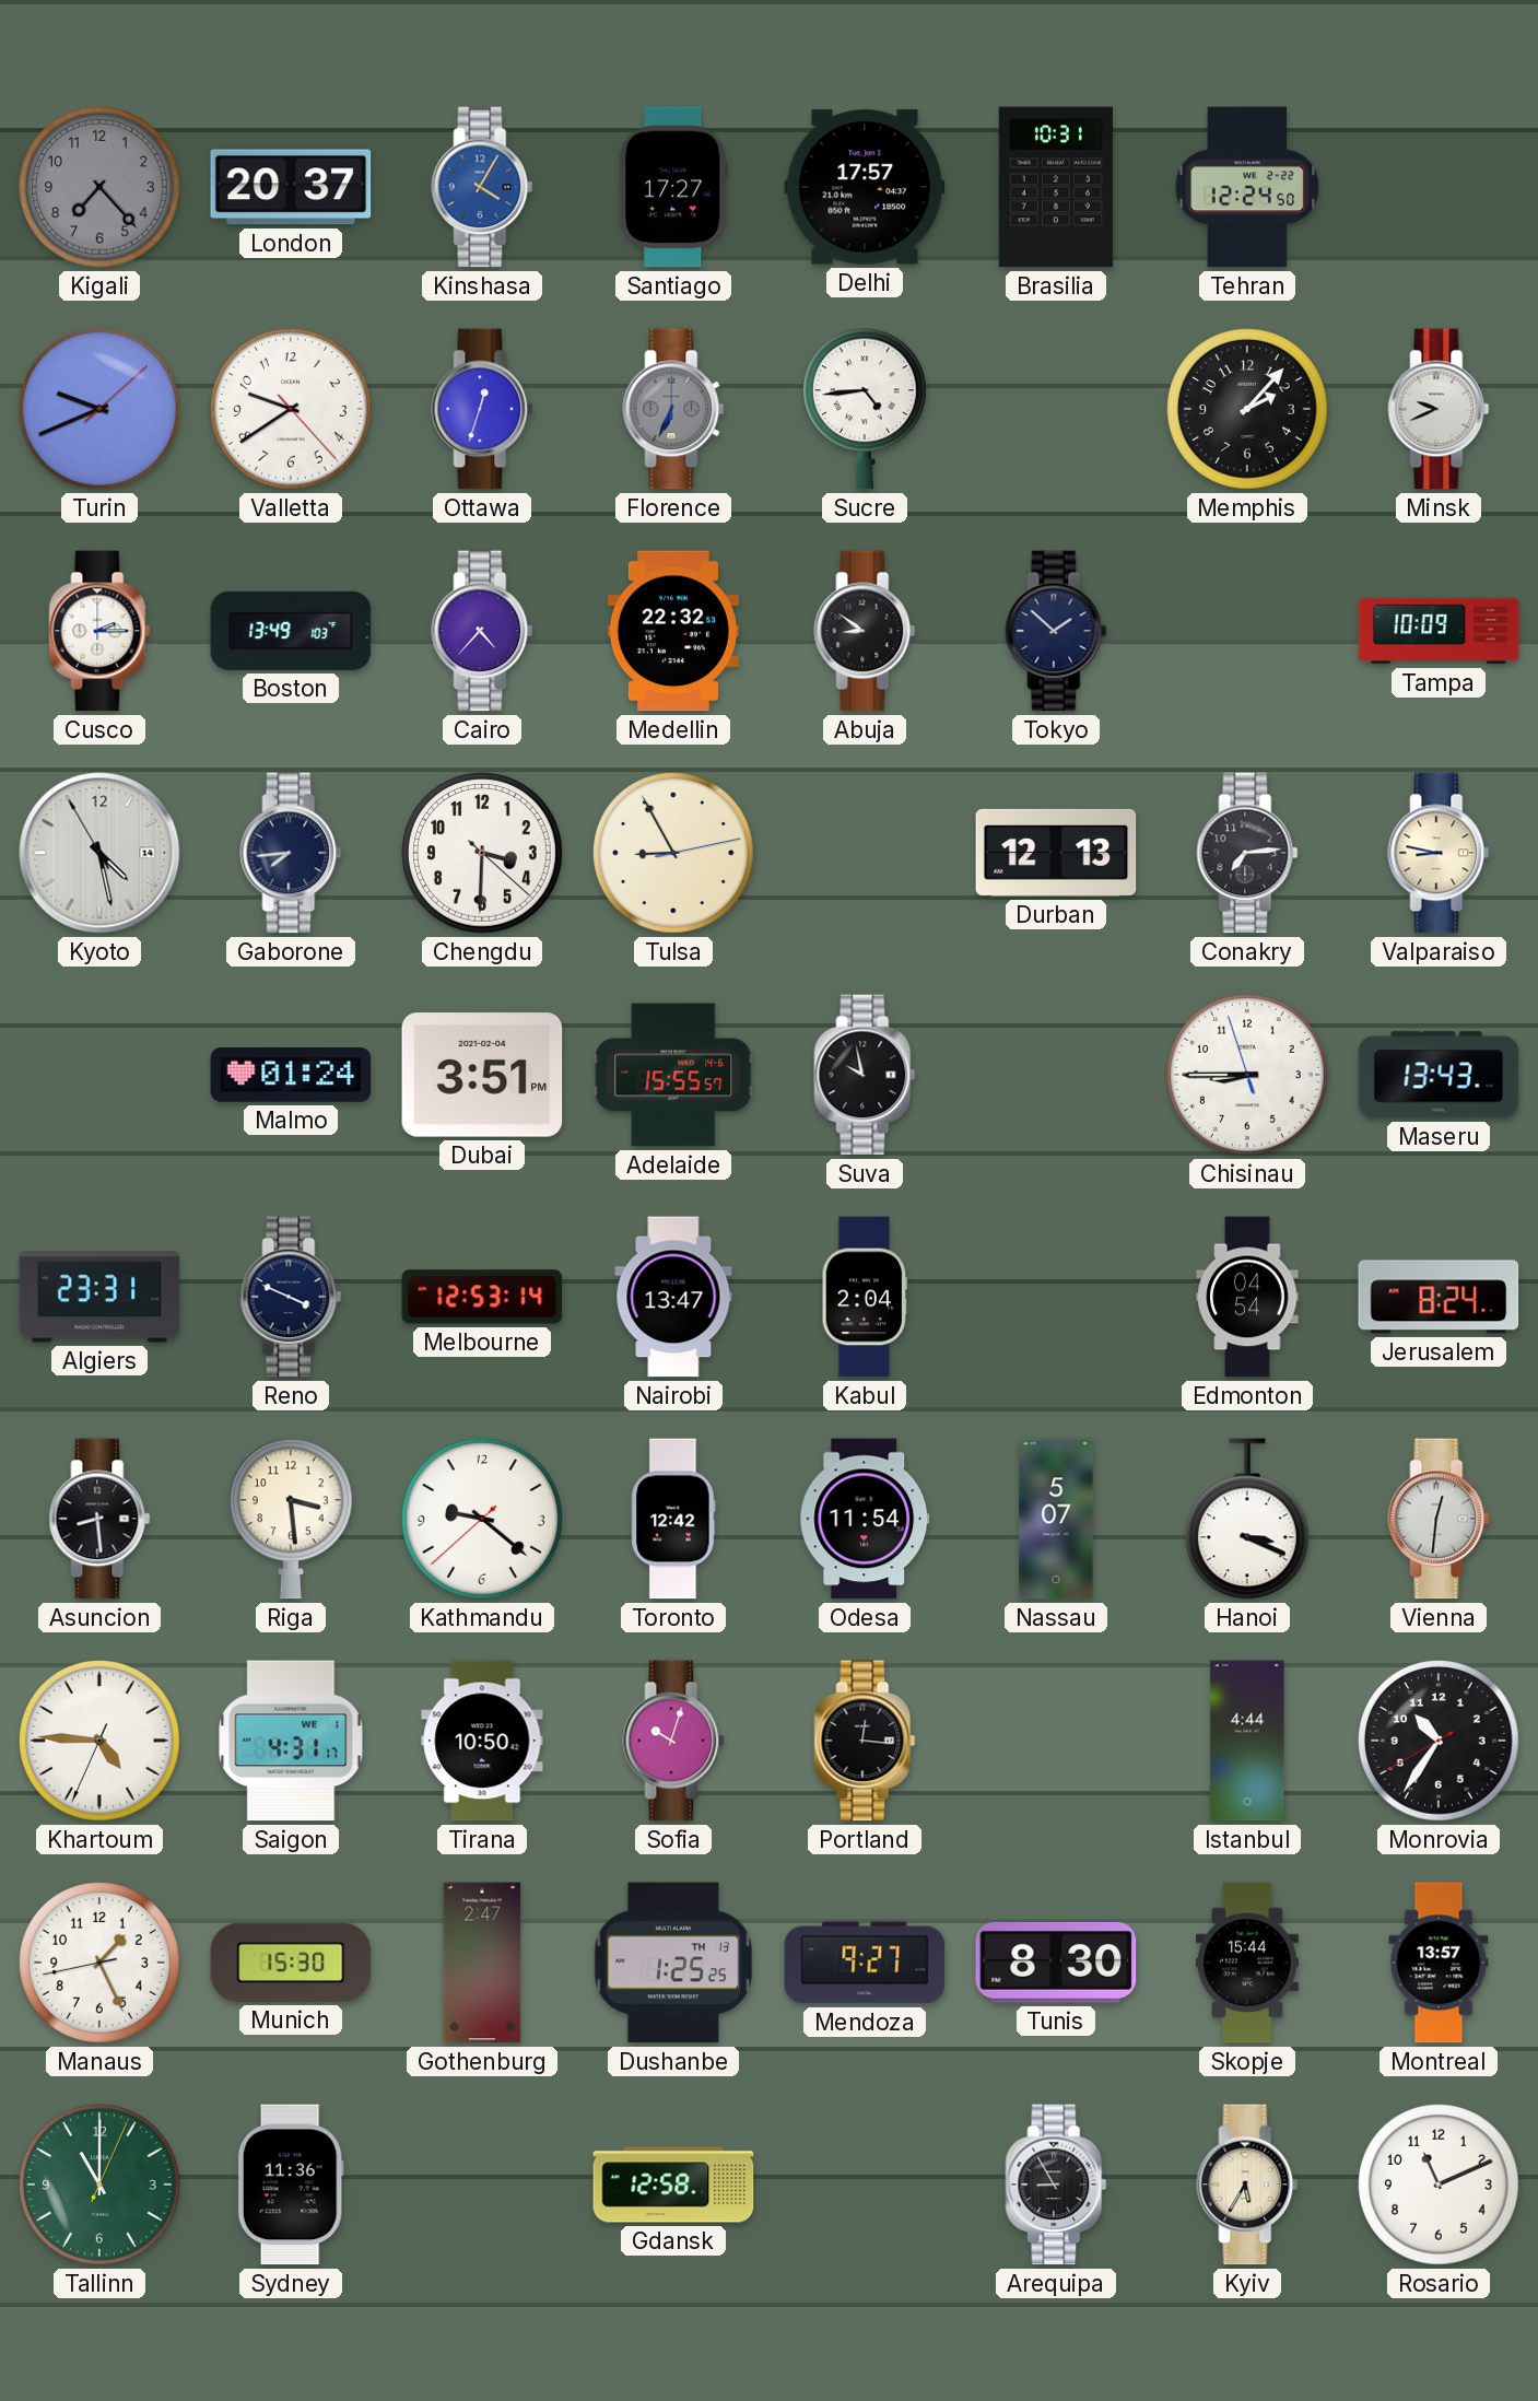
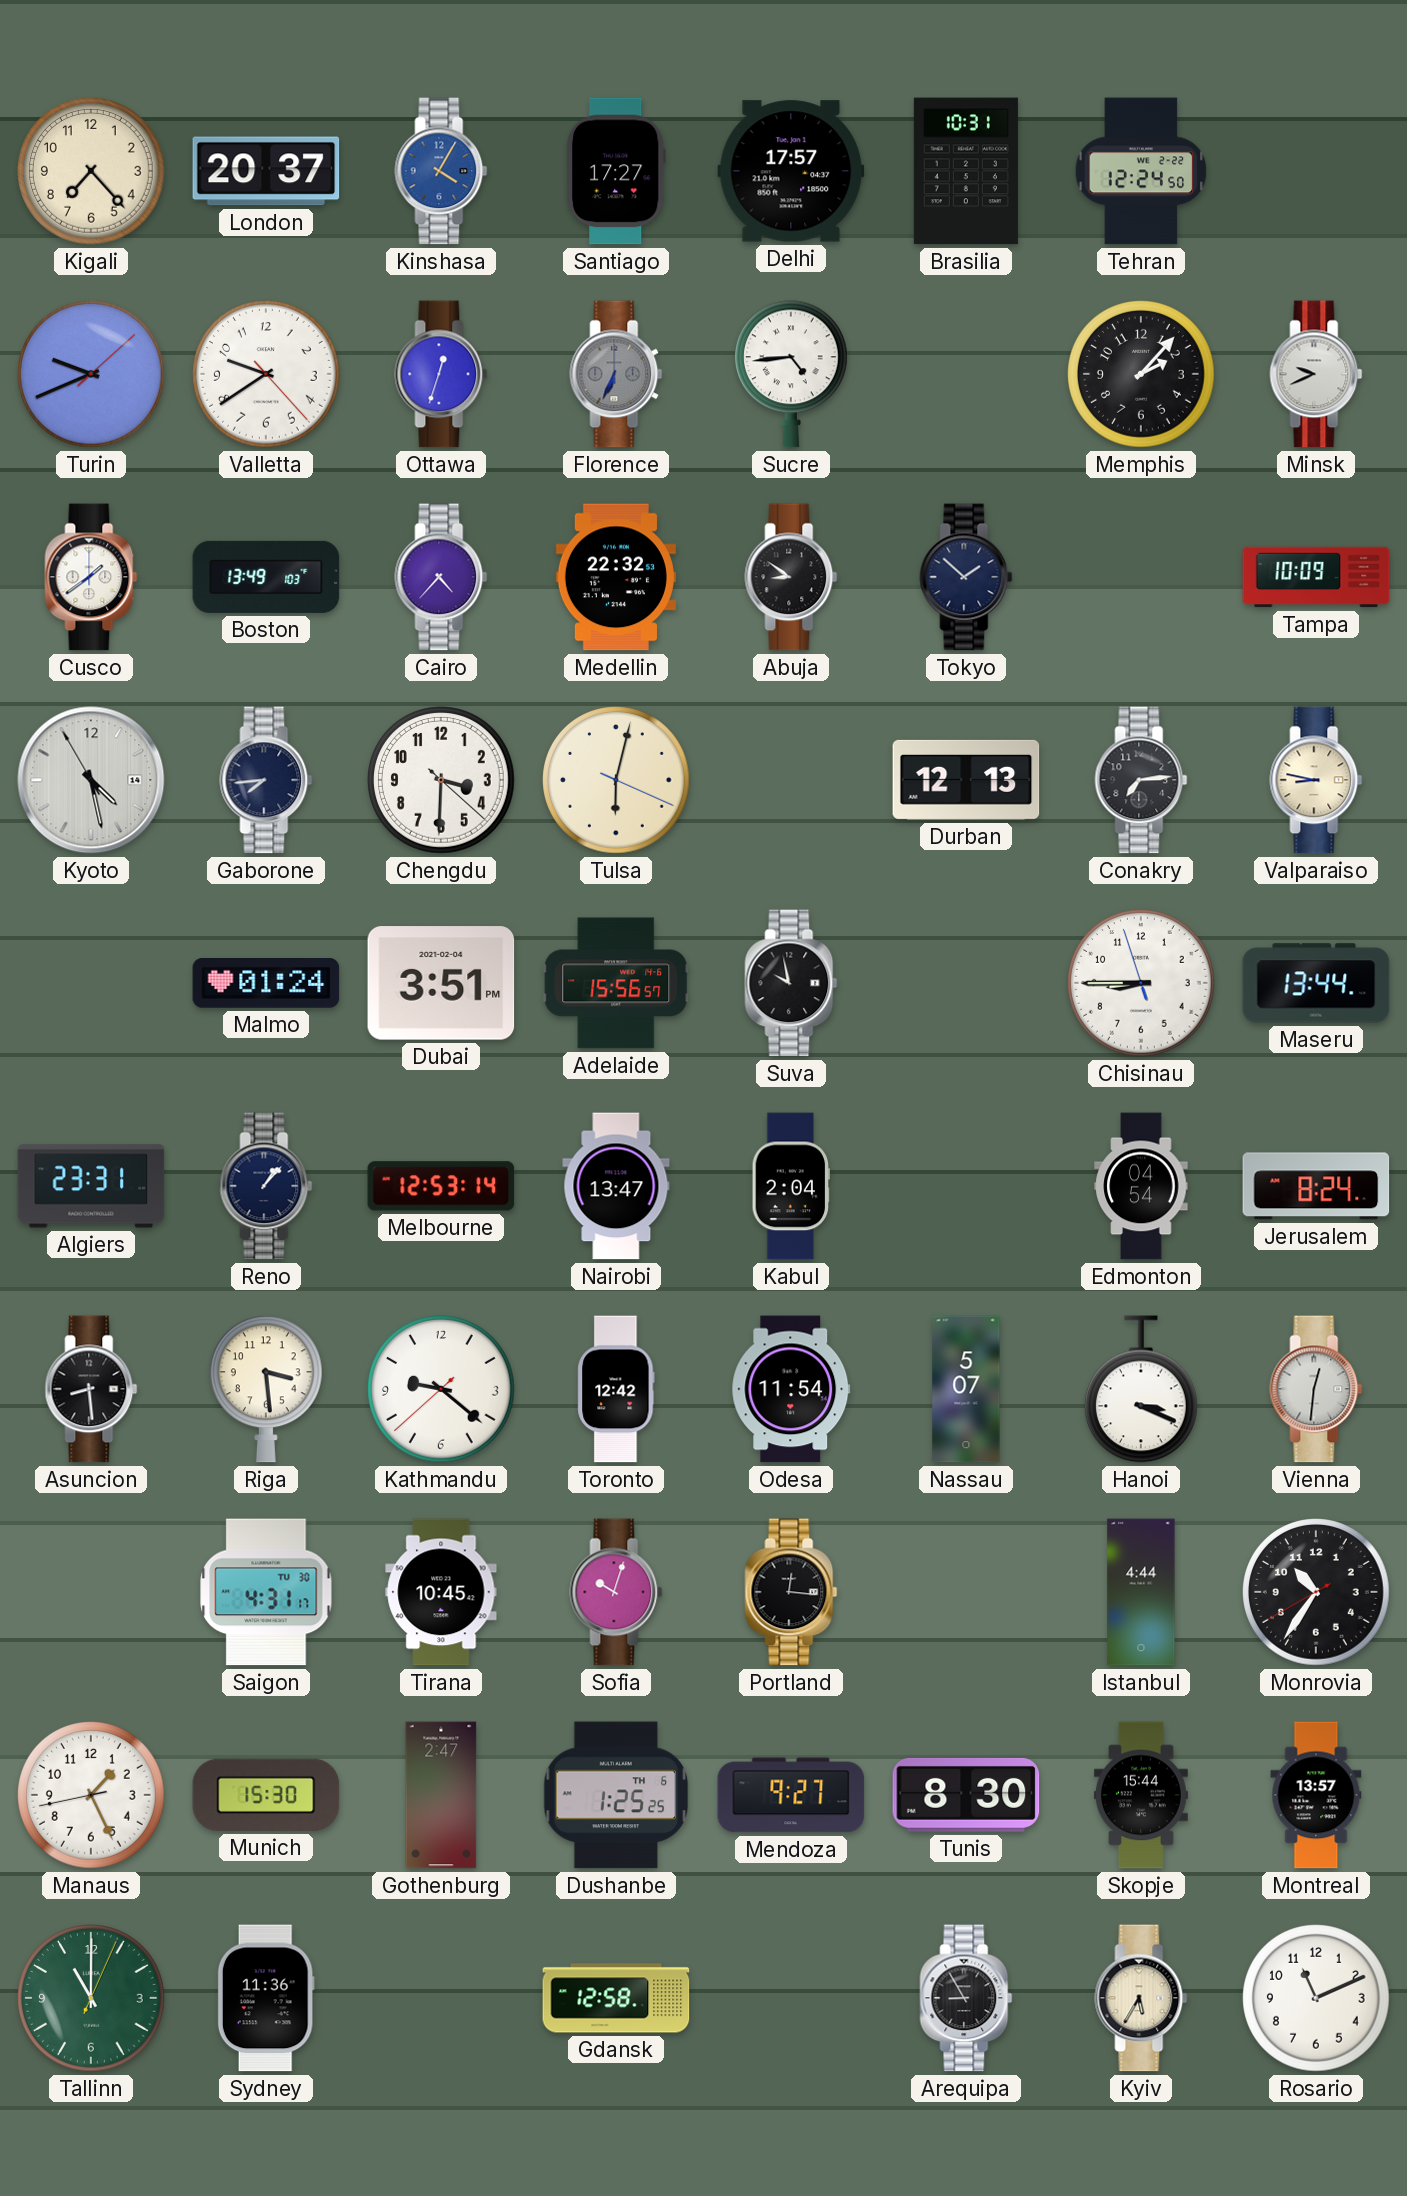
Kigali dial: grey -> cream (92, 172)
Cusco: 2:15 -> 1:39 (91, 577)
Tulsa: 8:55 -> 6:02 (617, 781)
Adelaide: 15:55 -> 15:56 (616, 983)
Maseru: 13:43 -> 13:44 (1316, 983)
Reno: 3:49 -> 1:07 (266, 1186)
Khartoum: 4:45 -> none (101, 1742)
Saigon date: WE 1 -> TU 30 (266, 1592)
Tirana: 10:50 -> 10:45 (441, 1592)
Dushanbe date: TH 13 -> TH 6 (616, 1795)
